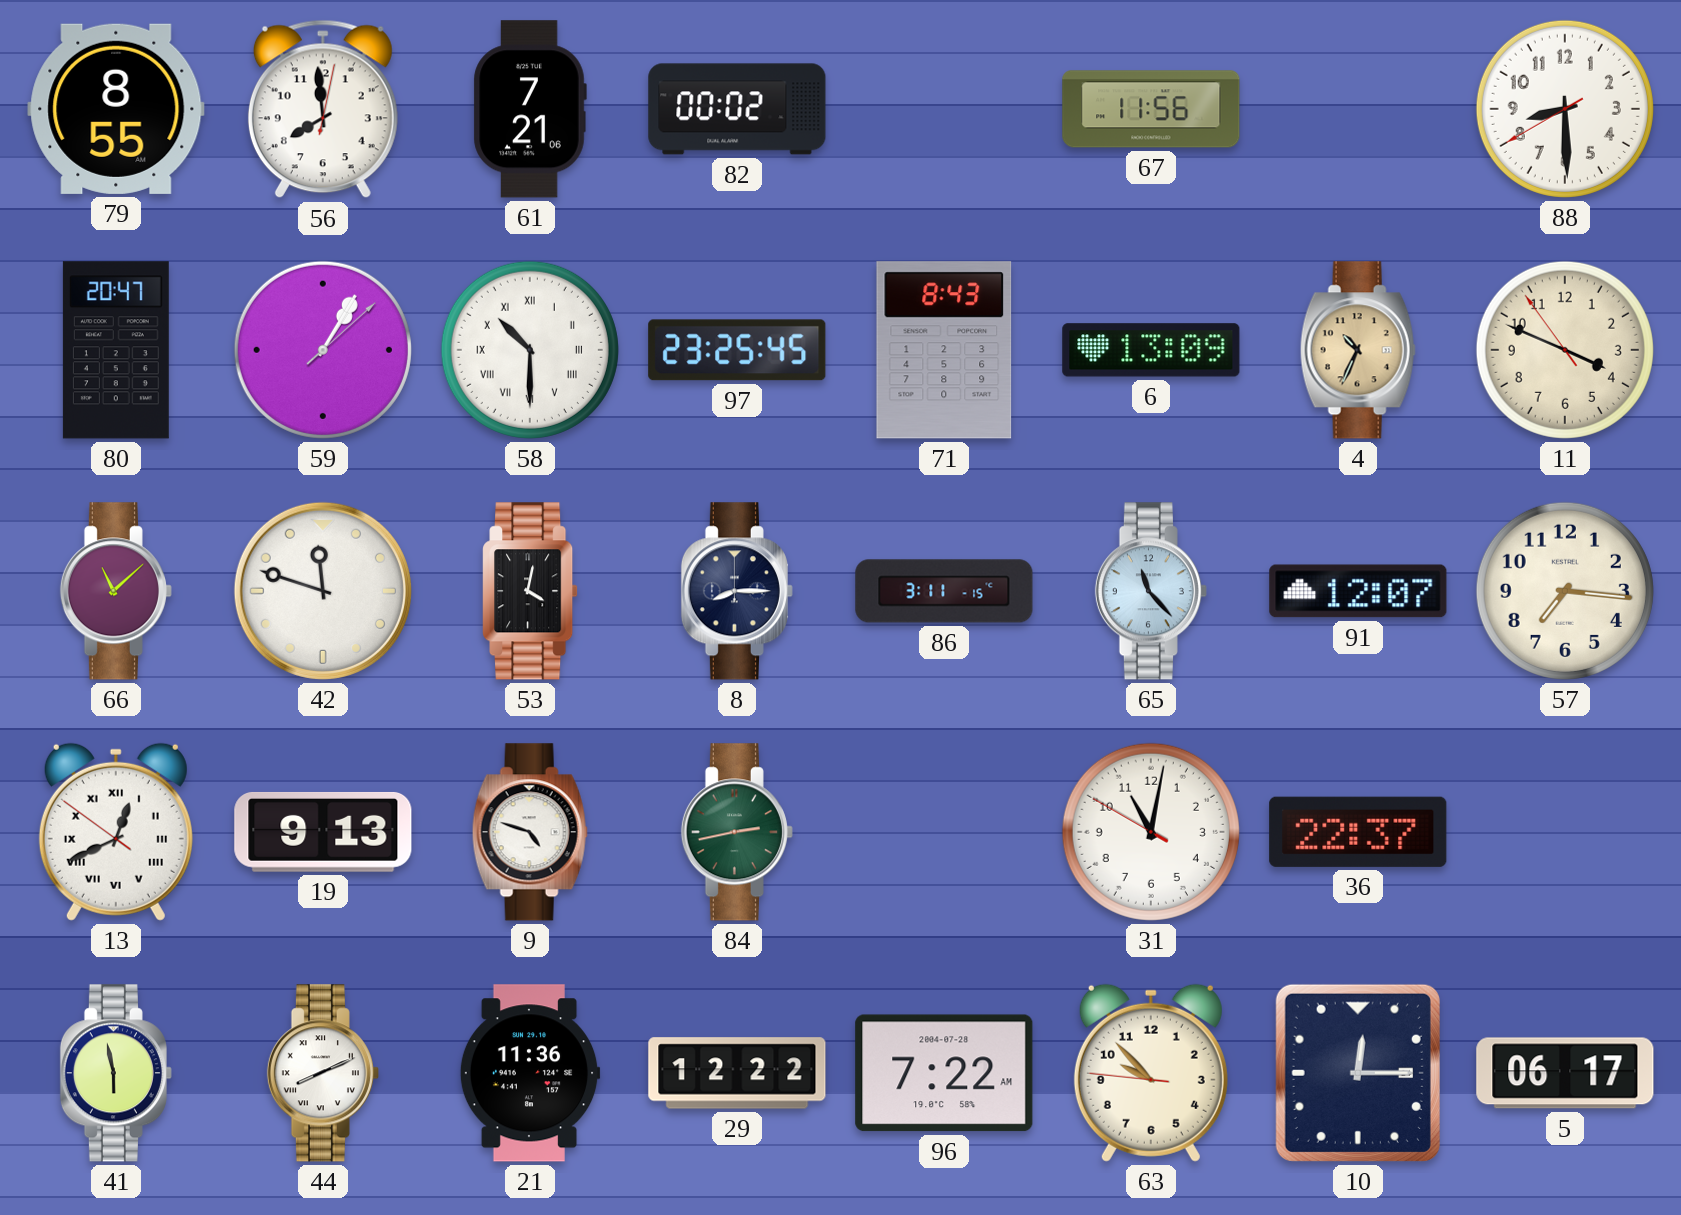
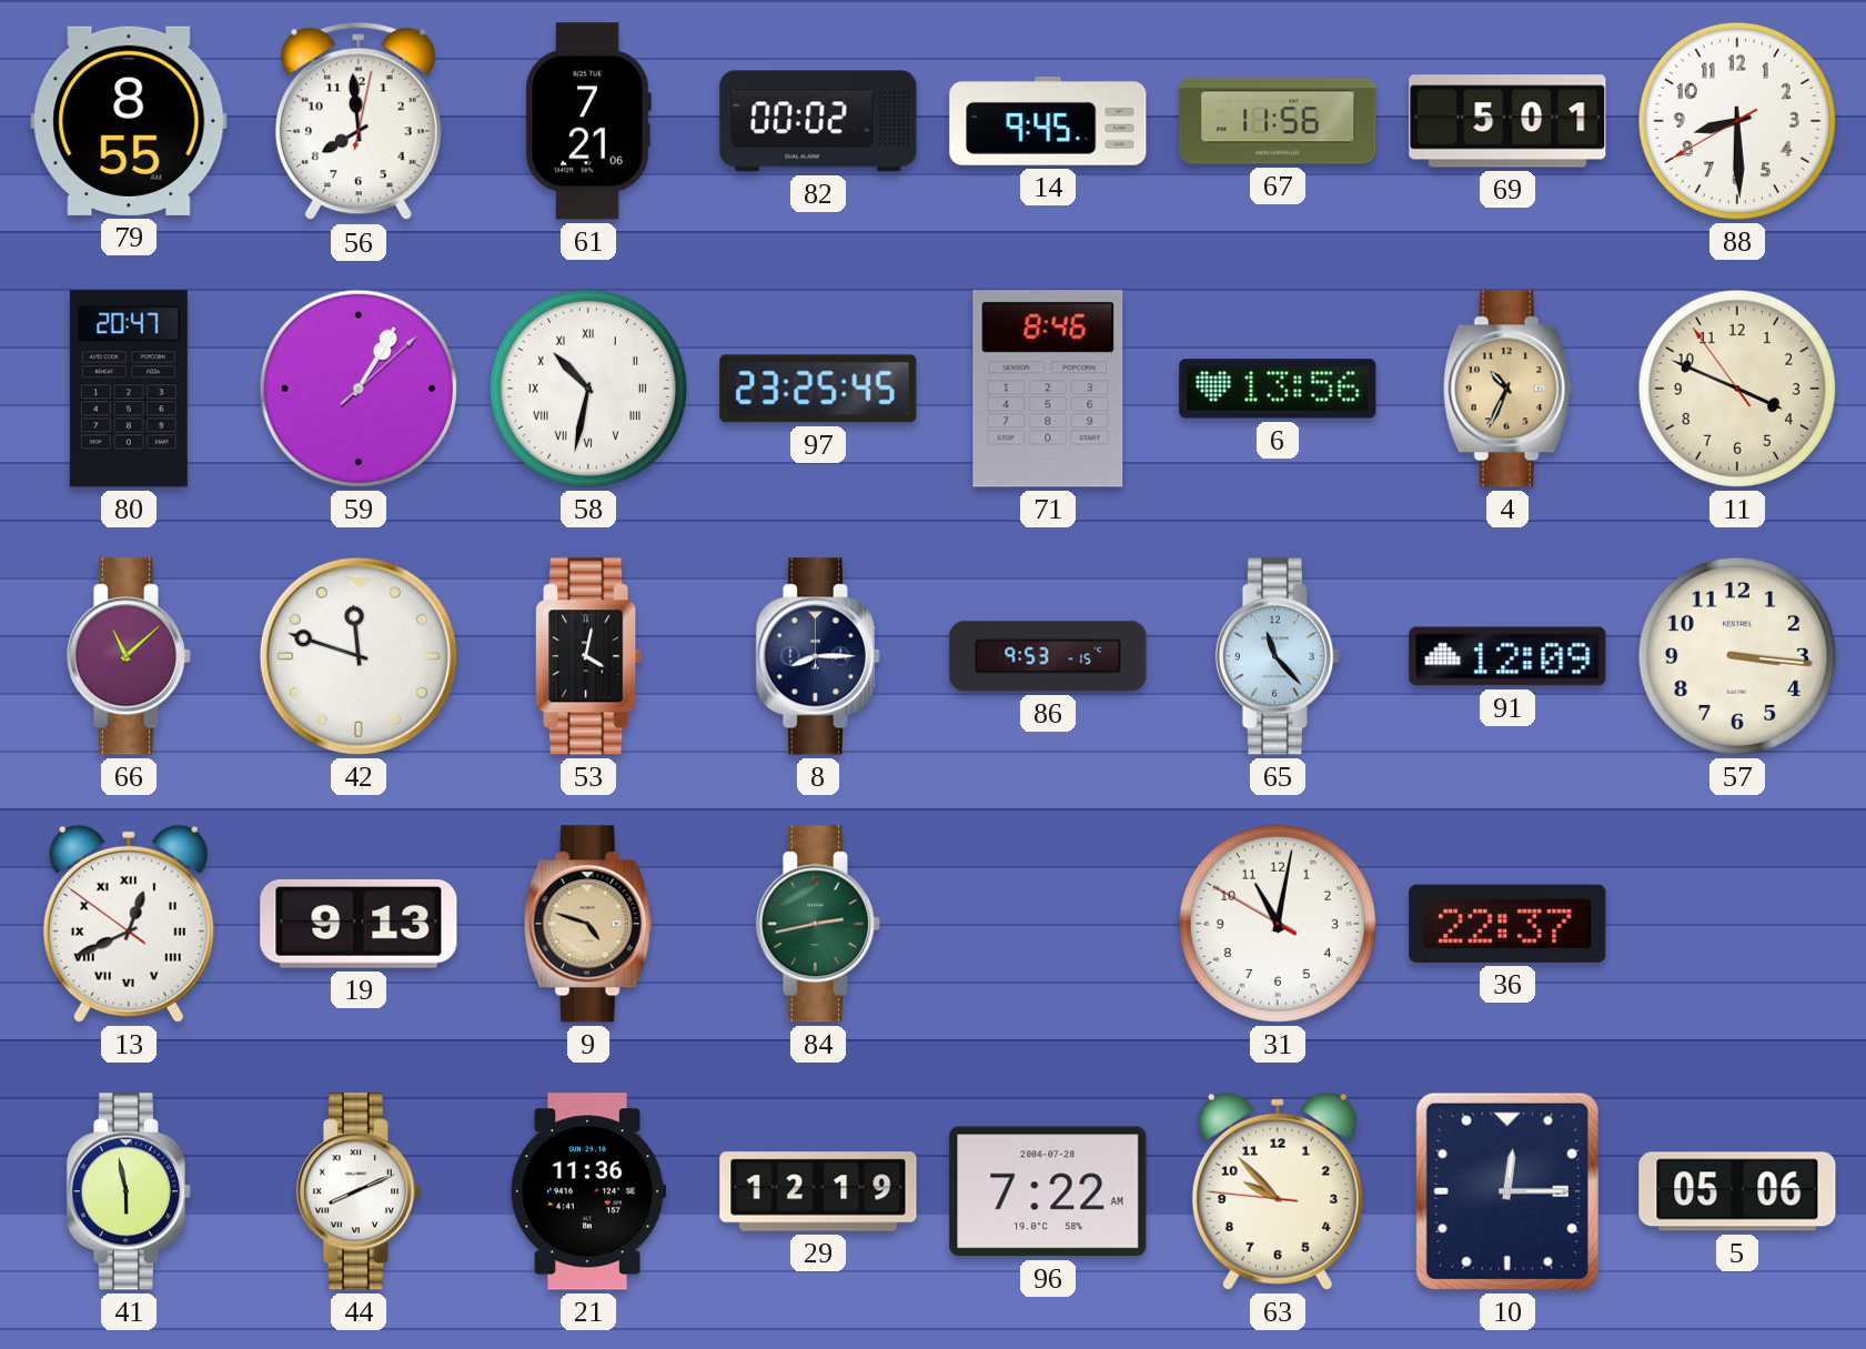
14: none -> 9:45 (1048, 121)
69: none -> 5:01 (1507, 121)
58: 10:30 -> 10:32 (588, 389)
71: 8:43 -> 8:46 (1048, 389)
6: 13:09 -> 13:56 (1278, 389)
86: 3:11 -> 9:53 (1048, 656)
91: 12:07 -> 12:09 (1507, 656)
57: 7:16 -> 3:16 (1737, 656)
9 dial: white -> champagne (588, 924)
29: 12:22 -> 12:19 (818, 1191)
5: 06:17 -> 05:06 (1737, 1191)
